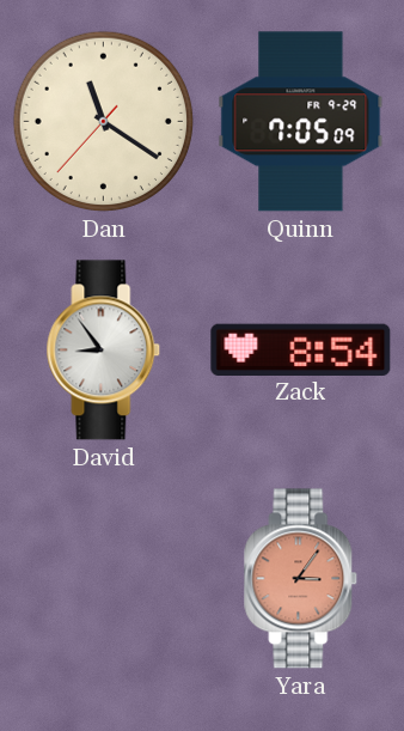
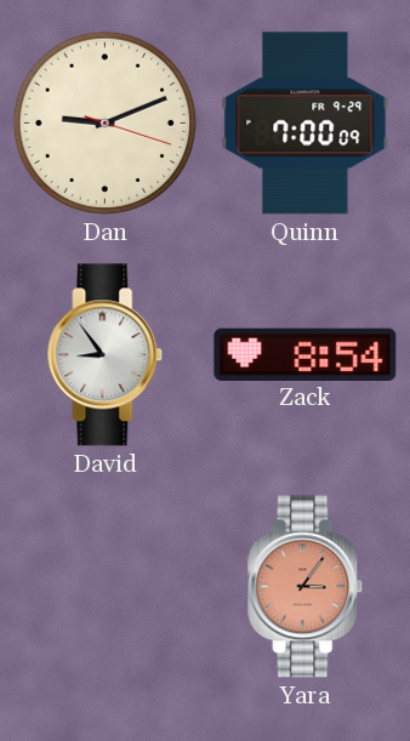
Dan: 11:20 -> 9:11 (104, 122)
Quinn: 7:05 -> 7:00 (306, 124)
